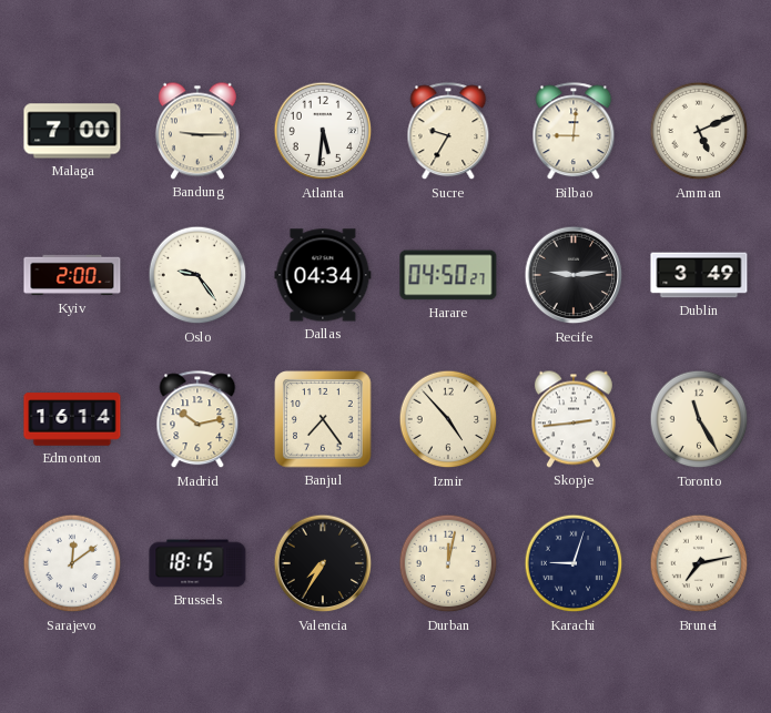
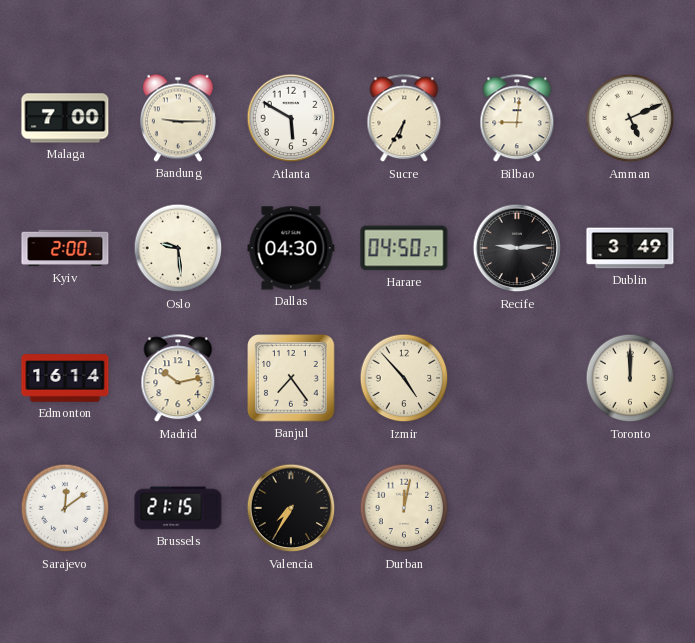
Atlanta: 5:31 -> 5:50 (291, 118)
Sucre: 9:35 -> 6:35 (404, 119)
Oslo: 9:24 -> 9:29 (178, 248)
Dallas: 04:34 -> 04:30 (291, 248)
Skopje: 2:44 -> none (574, 419)
Toronto: 11:25 -> 12:00 (630, 378)
Brussels: 18:15 -> 21:15 (178, 508)
Karachi: 9:03 -> none (574, 563)
Brunei: 7:13 -> none (699, 563)
